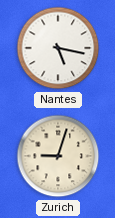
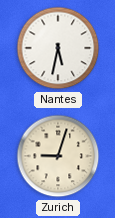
Nantes: 5:17 -> 5:32 (58, 48)
